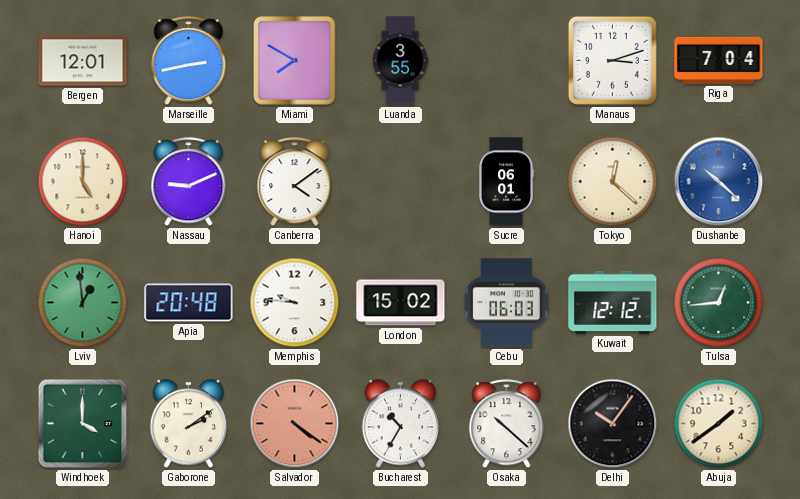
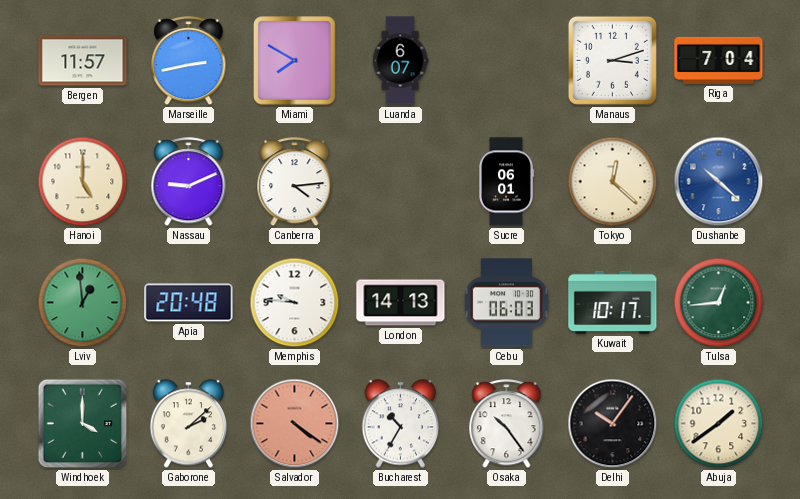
Bergen: 12:01 -> 11:57 (83, 61)
Luanda: 3:55 -> 6:07 (400, 61)
Canberra: 4:09 -> 4:14 (295, 182)
London: 15:02 -> 14:13 (401, 303)
Kuwait: 12:12 -> 10:17 (613, 302)
Gaborone: 2:09 -> 2:08 (189, 424)
Osaka: 10:22 -> 10:24 (507, 424)
